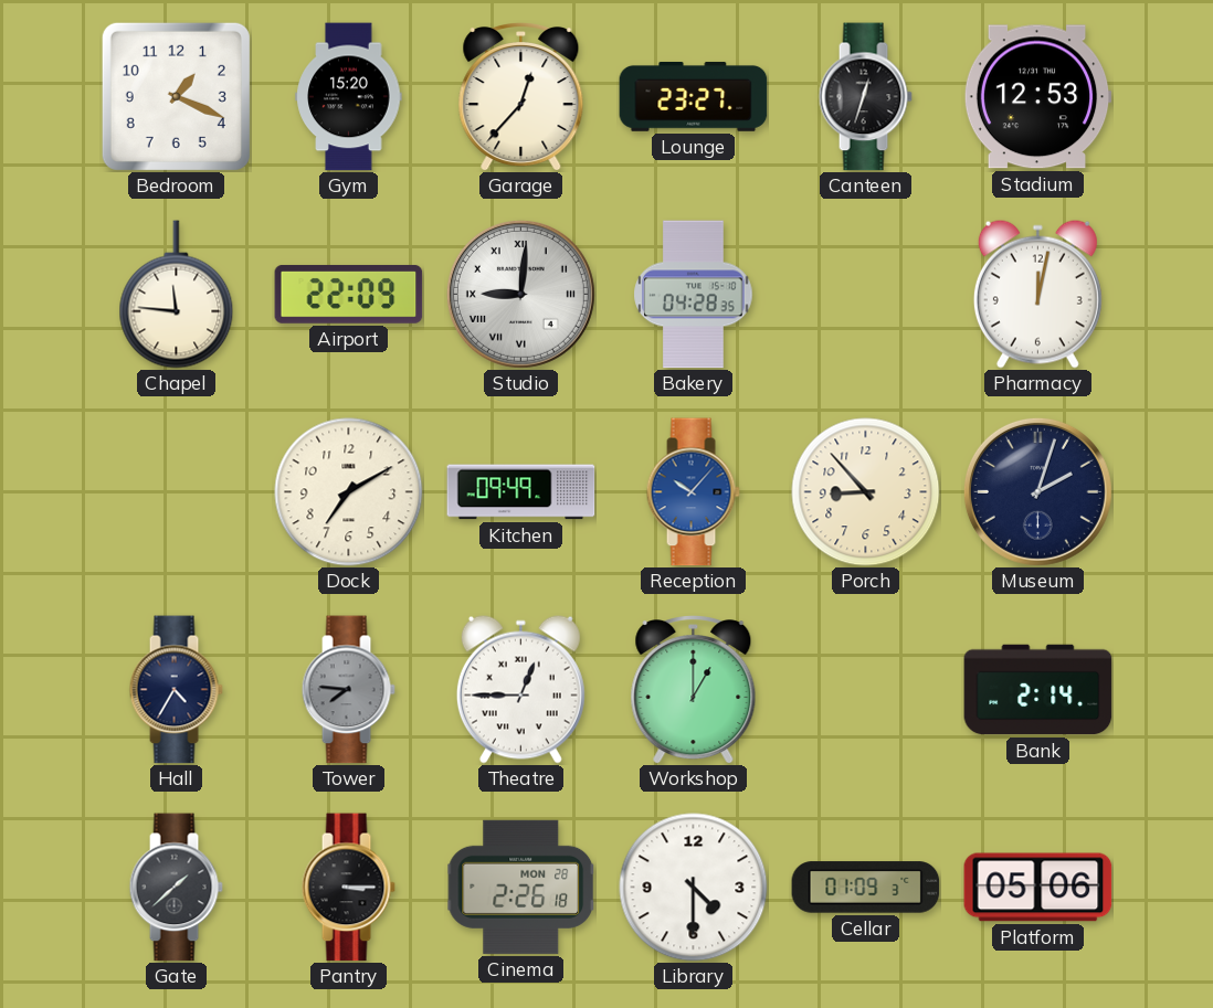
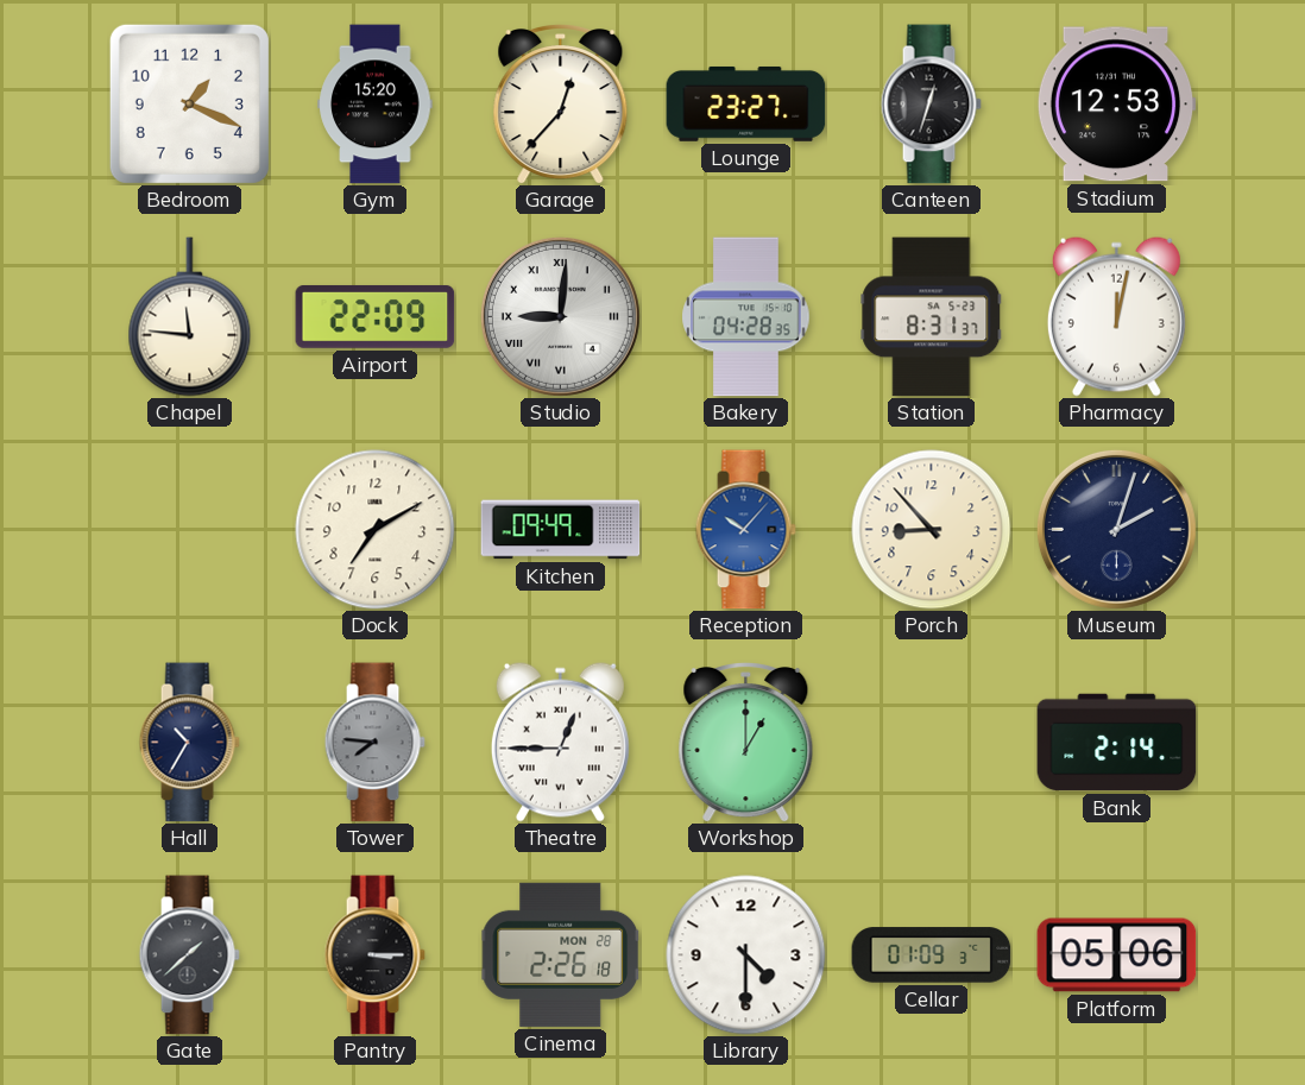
Station: none -> 8:31 (932, 317)
Hall: 4:35 -> 10:35 (189, 743)
